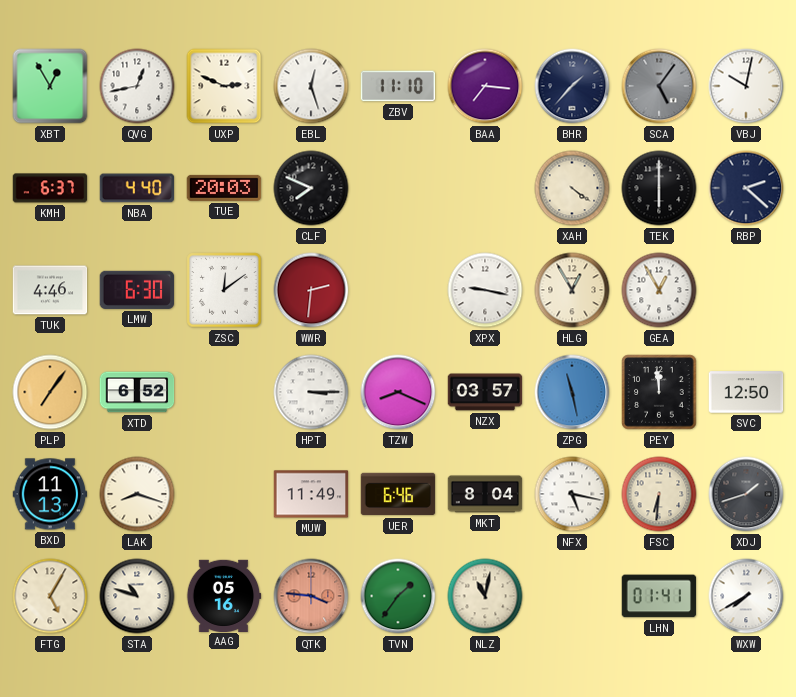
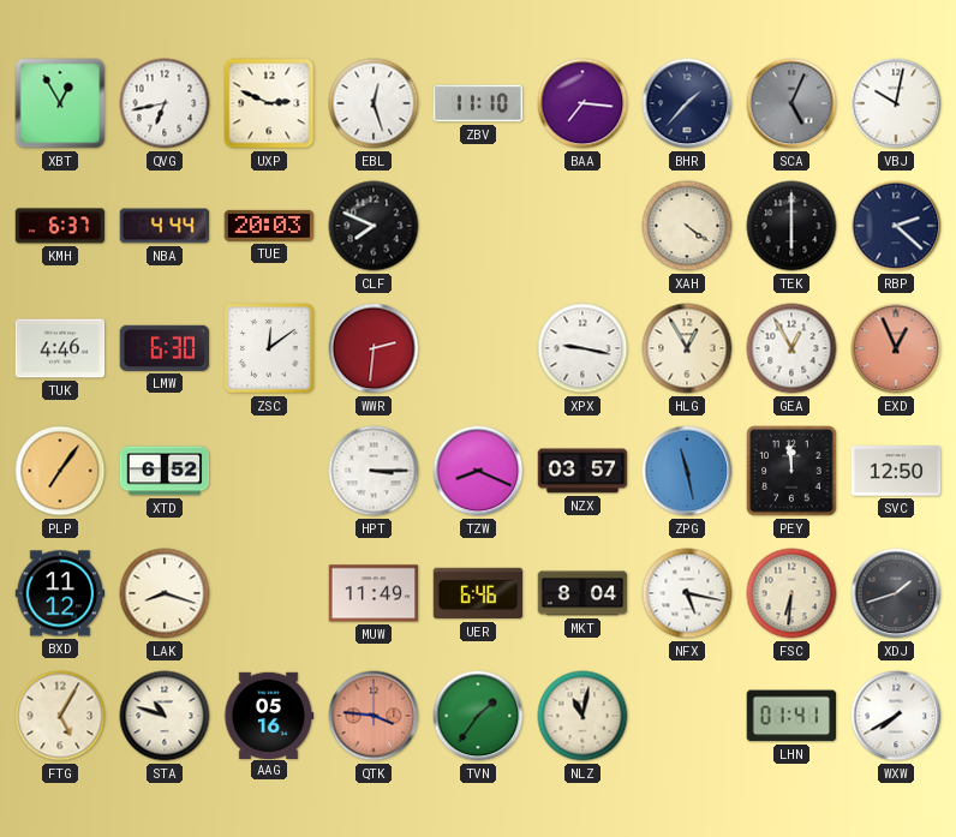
QVG: 12:43 -> 6:43 (165, 103)
SCA: 5:06 -> 5:04 (791, 103)
NBA: 4:40 -> 4:44 (165, 226)
EXD: none -> 12:56 (896, 348)
BXD: 11:13 -> 11:12 (60, 593)
